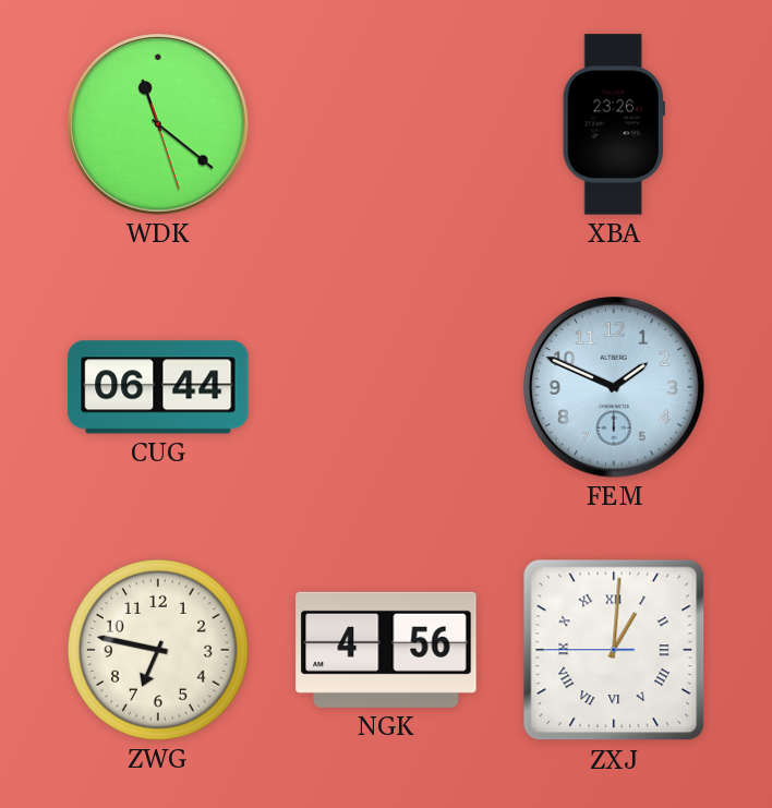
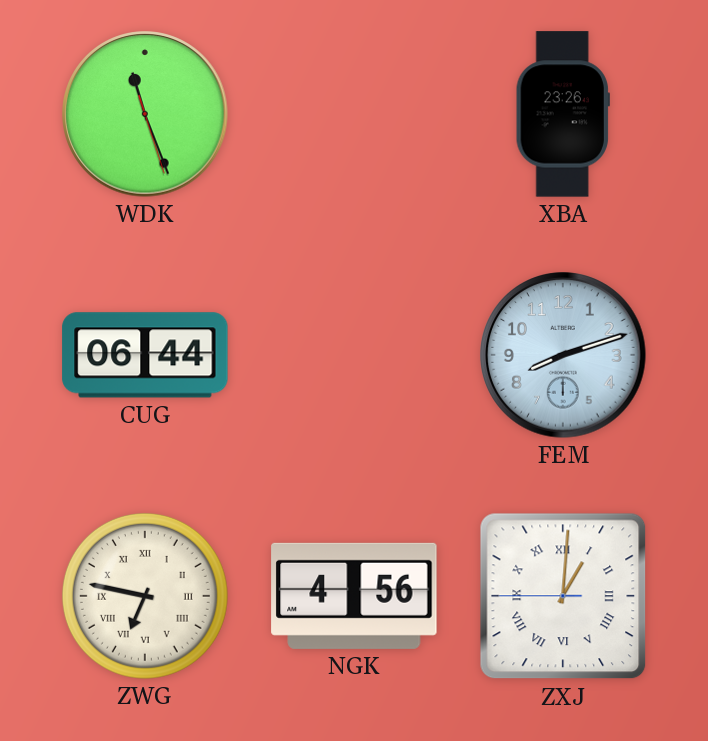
WDK: 11:21 -> 11:26 (145, 114)
FEM: 1:49 -> 8:12 (563, 355)
ZWG numerals: Arabic -> Roman (145, 596)
